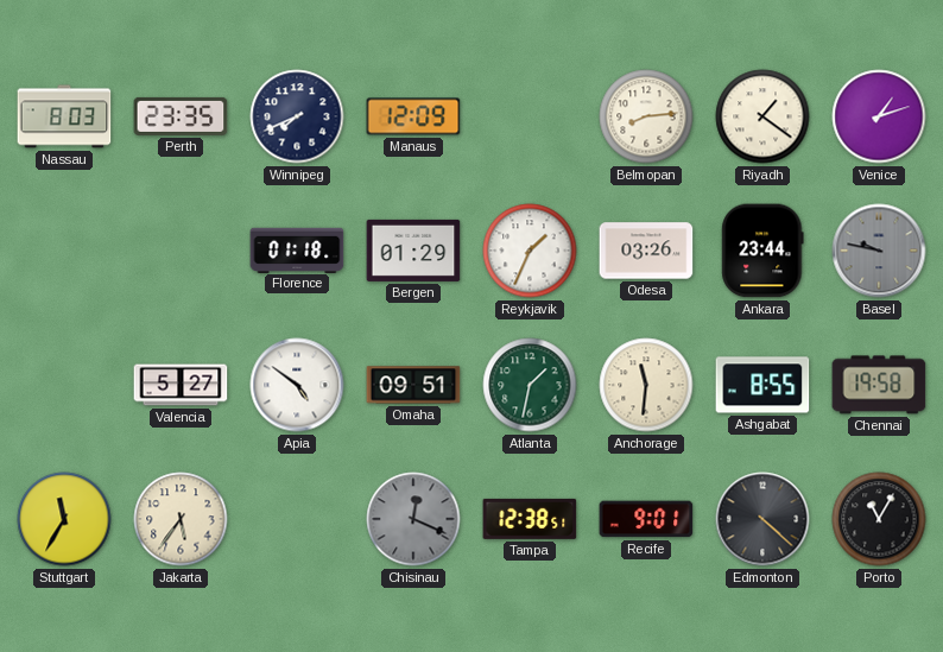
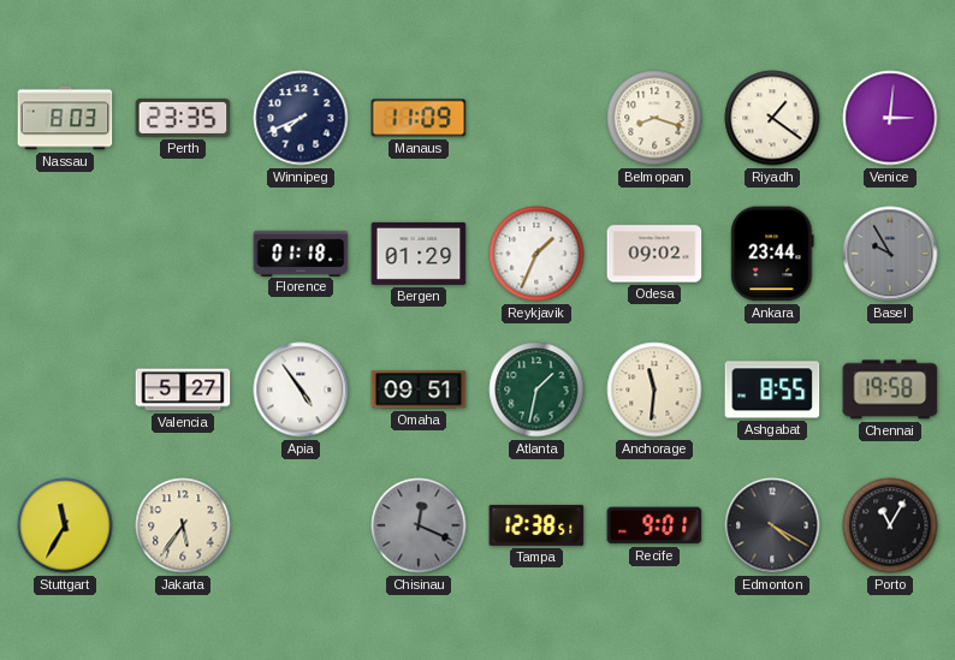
Manaus: 12:09 -> 11:09 (419, 118)
Belmopan: 8:14 -> 8:18 (654, 118)
Venice: 1:12 -> 3:01 (890, 118)
Odesa: 03:26 -> 09:02 (654, 254)
Basel: 9:47 -> 9:55 (890, 254)
Apia: 4:51 -> 4:54 (301, 390)
Edmonton: 4:22 -> 4:20 (772, 525)
